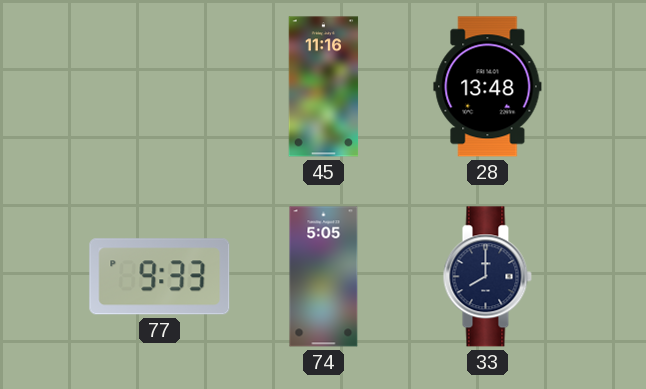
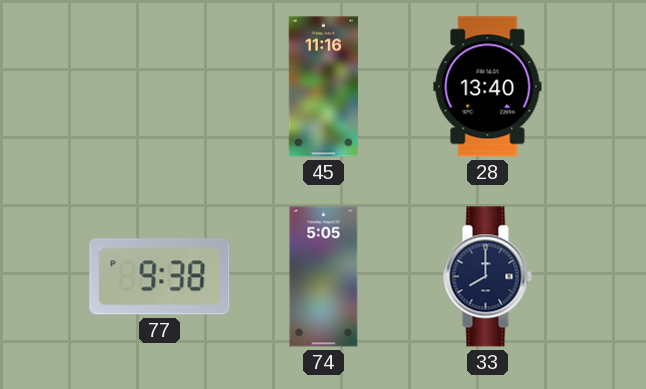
28: 13:48 -> 13:40 (488, 87)
77: 9:33 -> 9:38 (160, 277)
